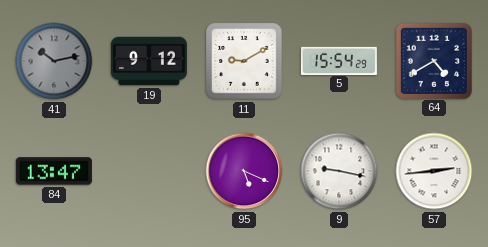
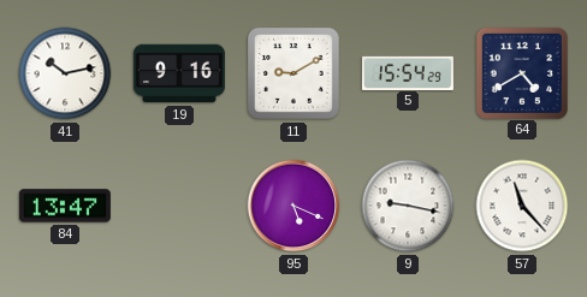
41 dial: grey -> white (65, 73)
19: 9:12 -> 9:16 (179, 73)
57: 2:44 -> 11:23 (522, 206)
